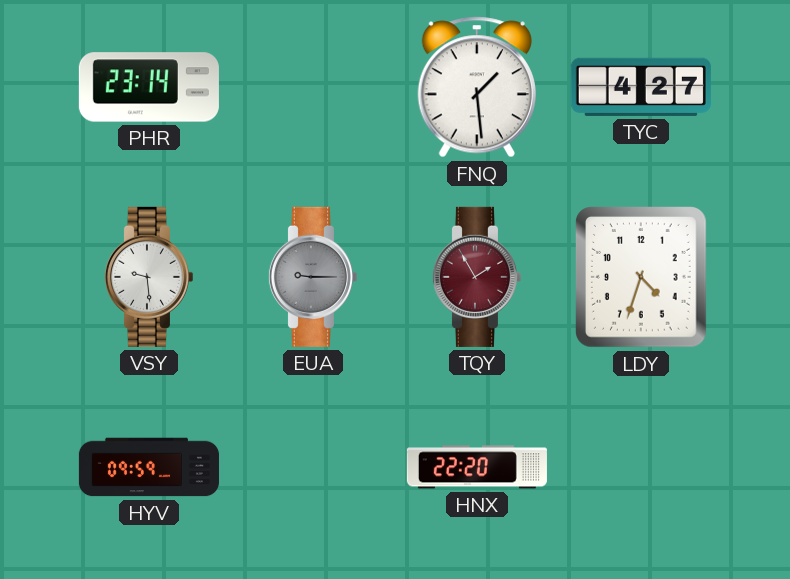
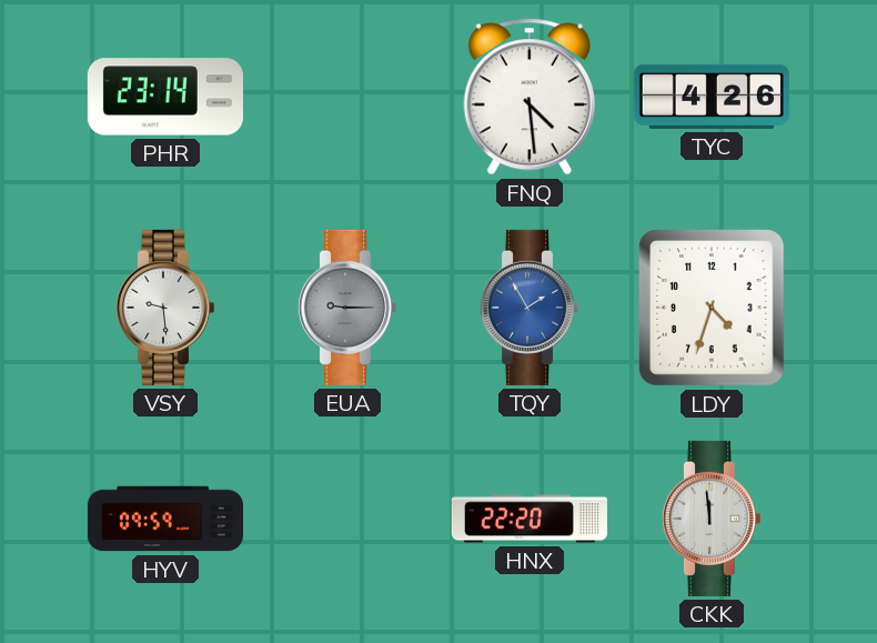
FNQ: 1:29 -> 4:29 (530, 97)
TYC: 4:27 -> 4:26 (712, 97)
TQY dial: burgundy -> blue (528, 308)
CKK: none -> 11:59 (710, 519)
